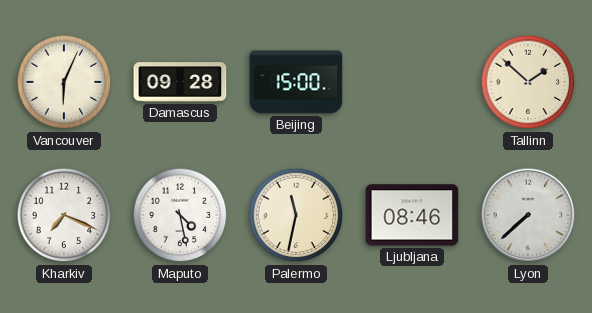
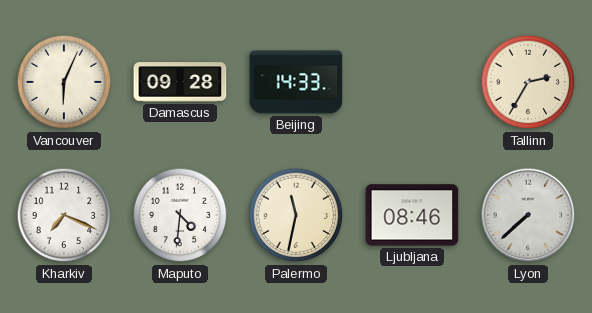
Beijing: 15:00 -> 14:33 (296, 82)
Tallinn: 1:52 -> 2:35 (528, 82)
Maputo: 4:28 -> 4:31 (180, 215)
